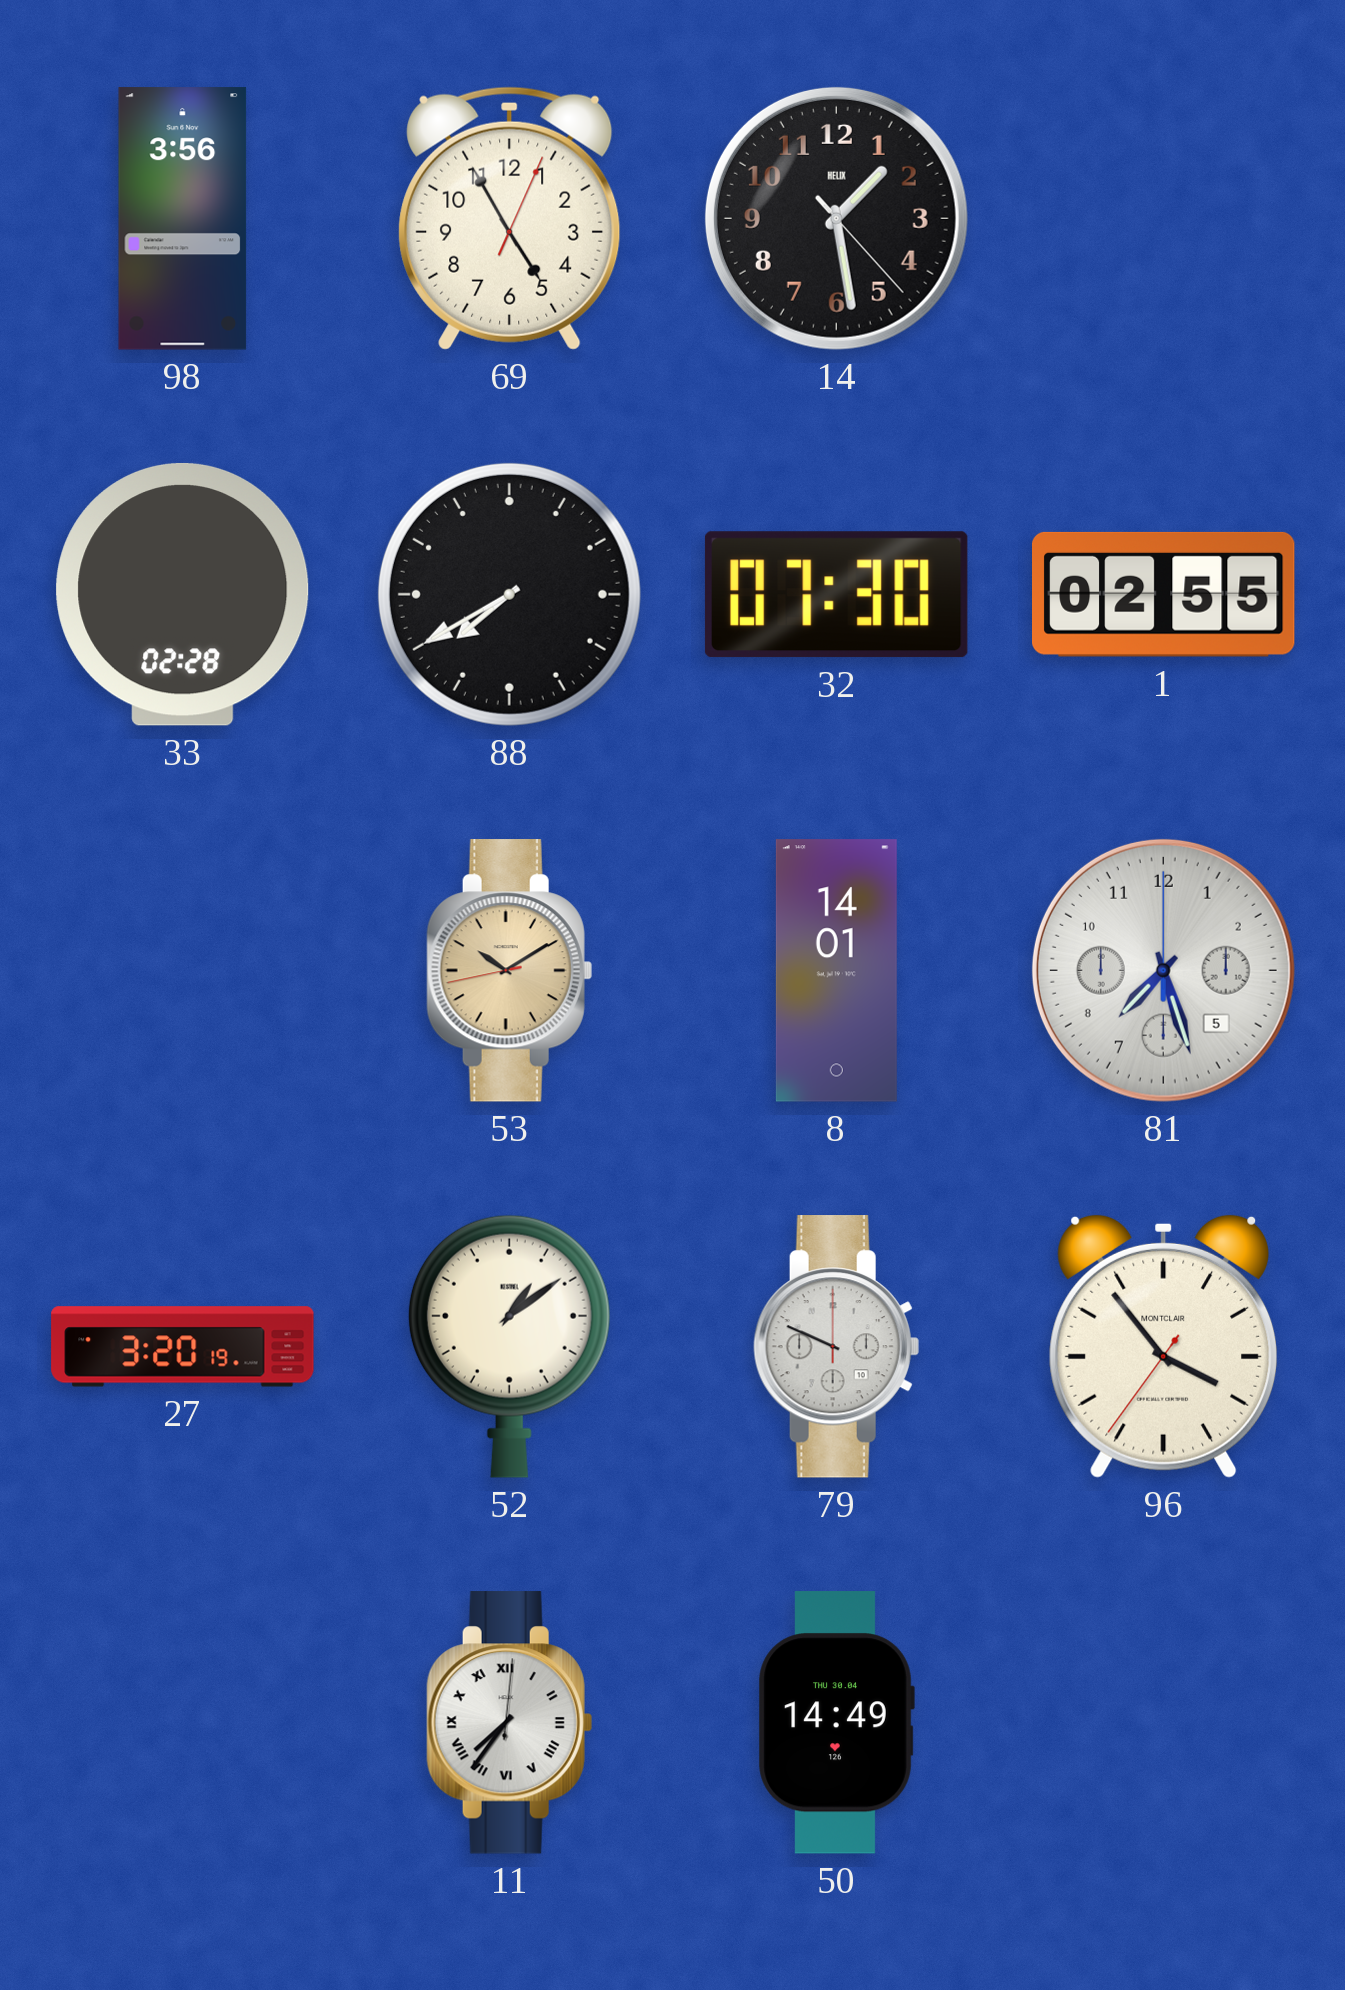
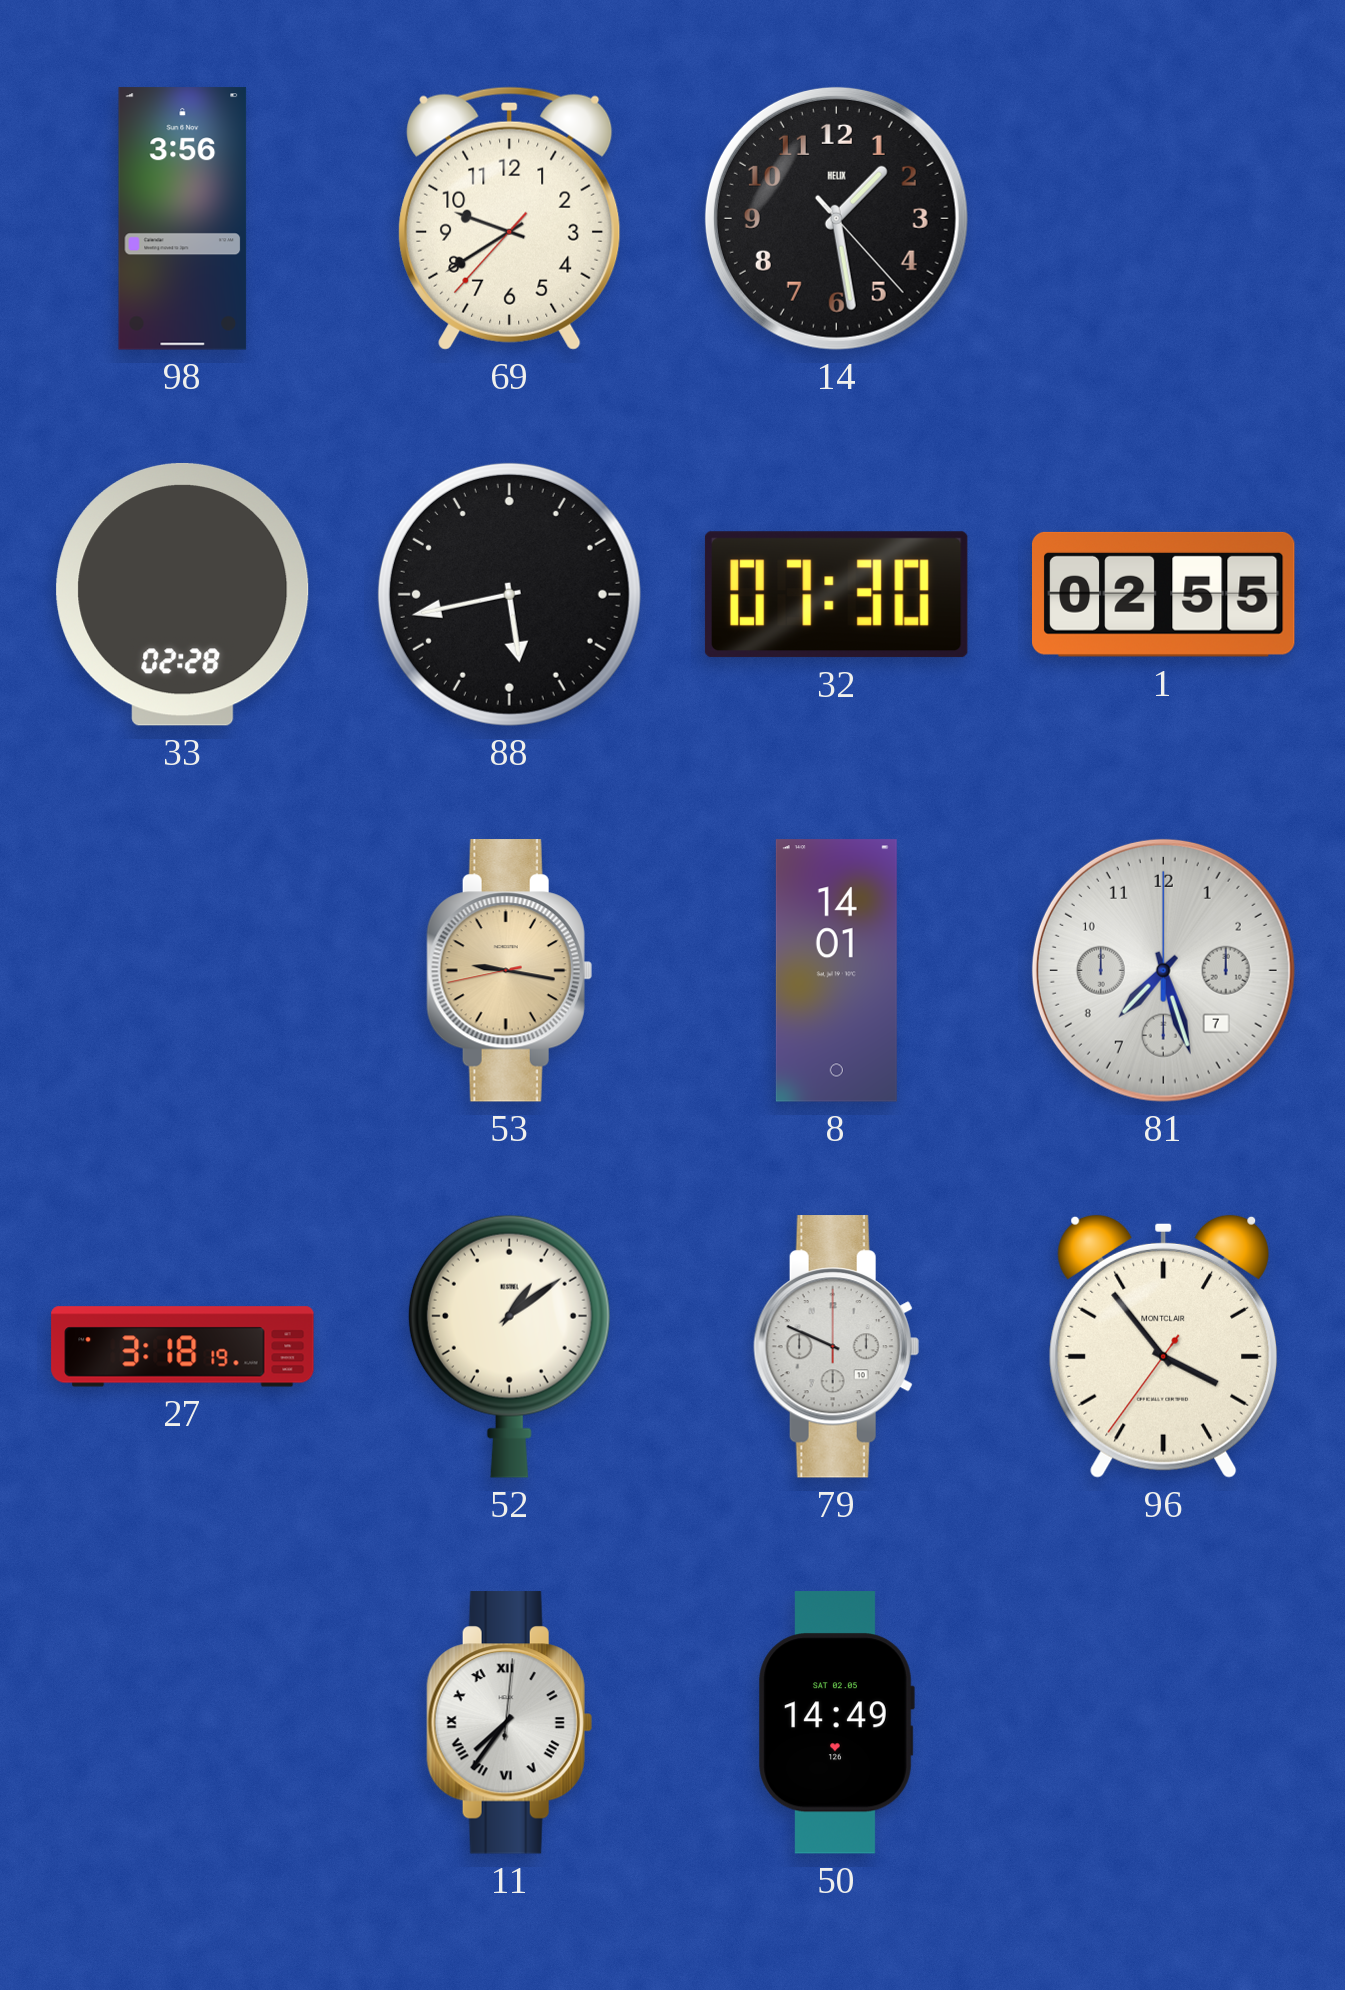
69: 4:55 -> 9:39 (510, 218)
88: 7:40 -> 5:43 (509, 594)
53: 10:09 -> 9:16 (509, 971)
81 date: 5 -> 7 (1163, 970)
27: 3:20 -> 3:18 (183, 1347)
50 date: THU 30.04 -> SAT 02.05 (836, 1723)
